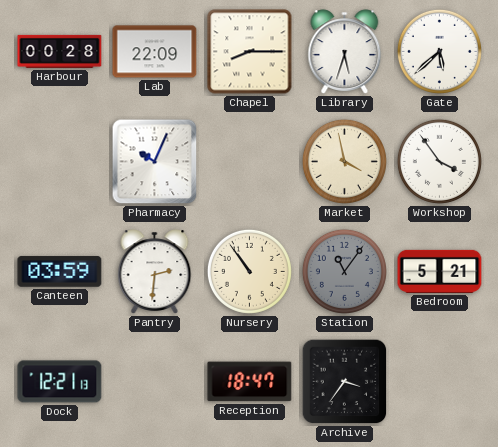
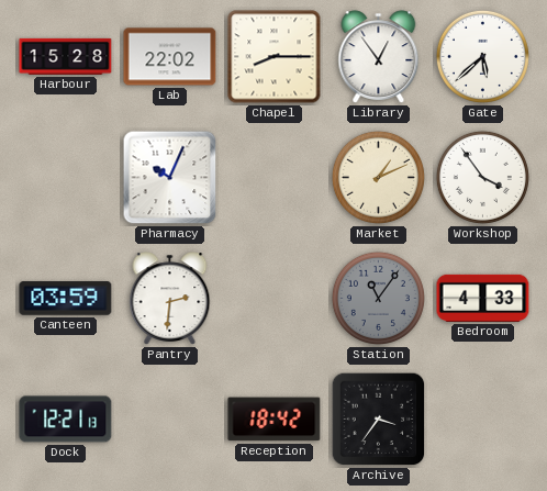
Harbour: 00:28 -> 15:28 (66, 56)
Lab: 22:09 -> 22:02 (170, 57)
Library: 5:33 -> 12:54 (379, 57)
Market: 3:58 -> 1:11 (378, 177)
Nursery: 10:54 -> none (249, 271)
Bedroom: 5:21 -> 4:33 (483, 298)
Reception: 18:47 -> 18:42 (275, 420)
